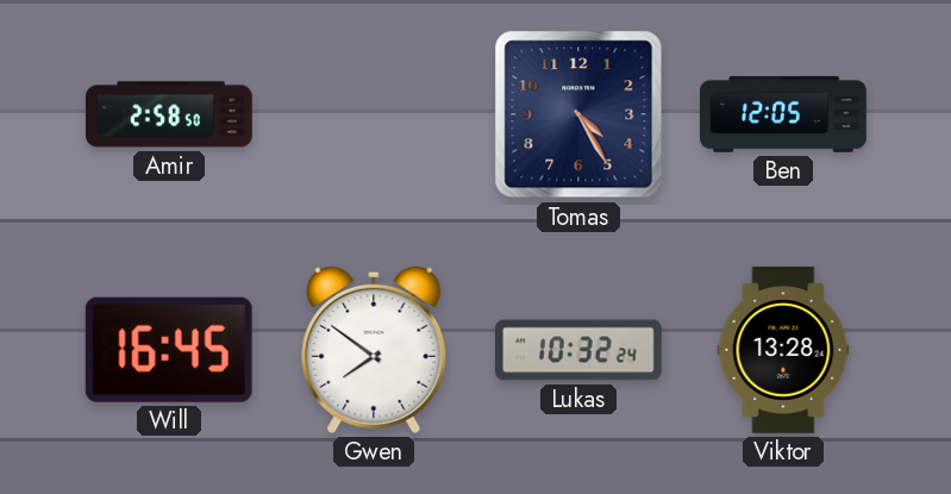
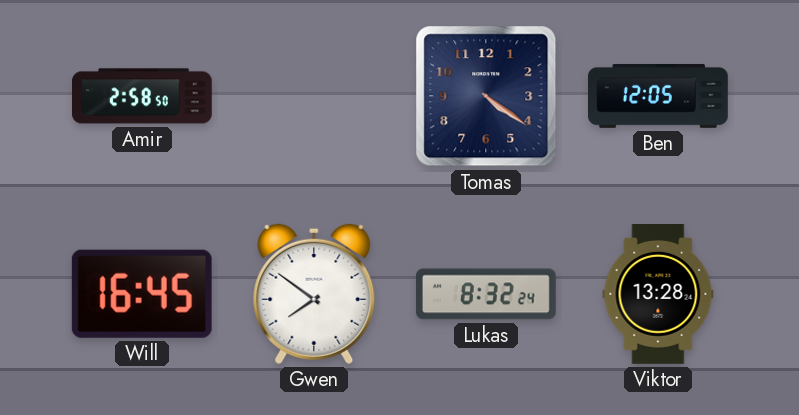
Tomas: 4:25 -> 4:21 (486, 96)
Lukas: 10:32 -> 8:32 (486, 294)
